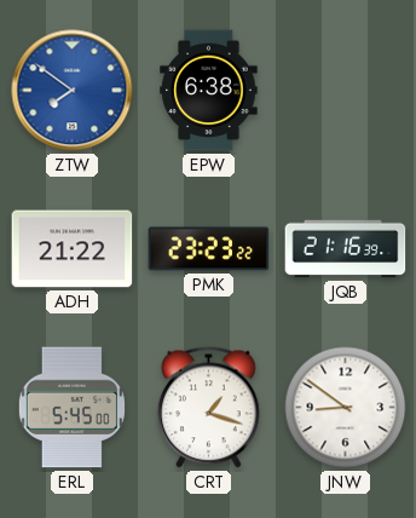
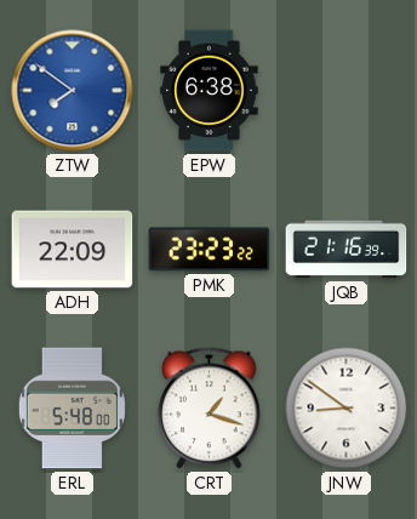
ADH: 21:22 -> 22:09 (73, 250)
ERL: 5:45 -> 5:48 (72, 409)
